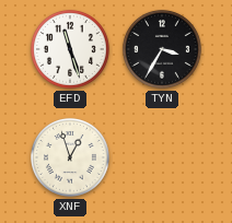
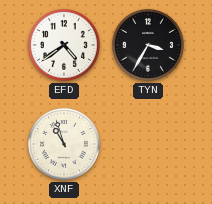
EFD: 11:27 -> 4:39 (64, 45)
XNF: 12:57 -> 10:57 (64, 144)
